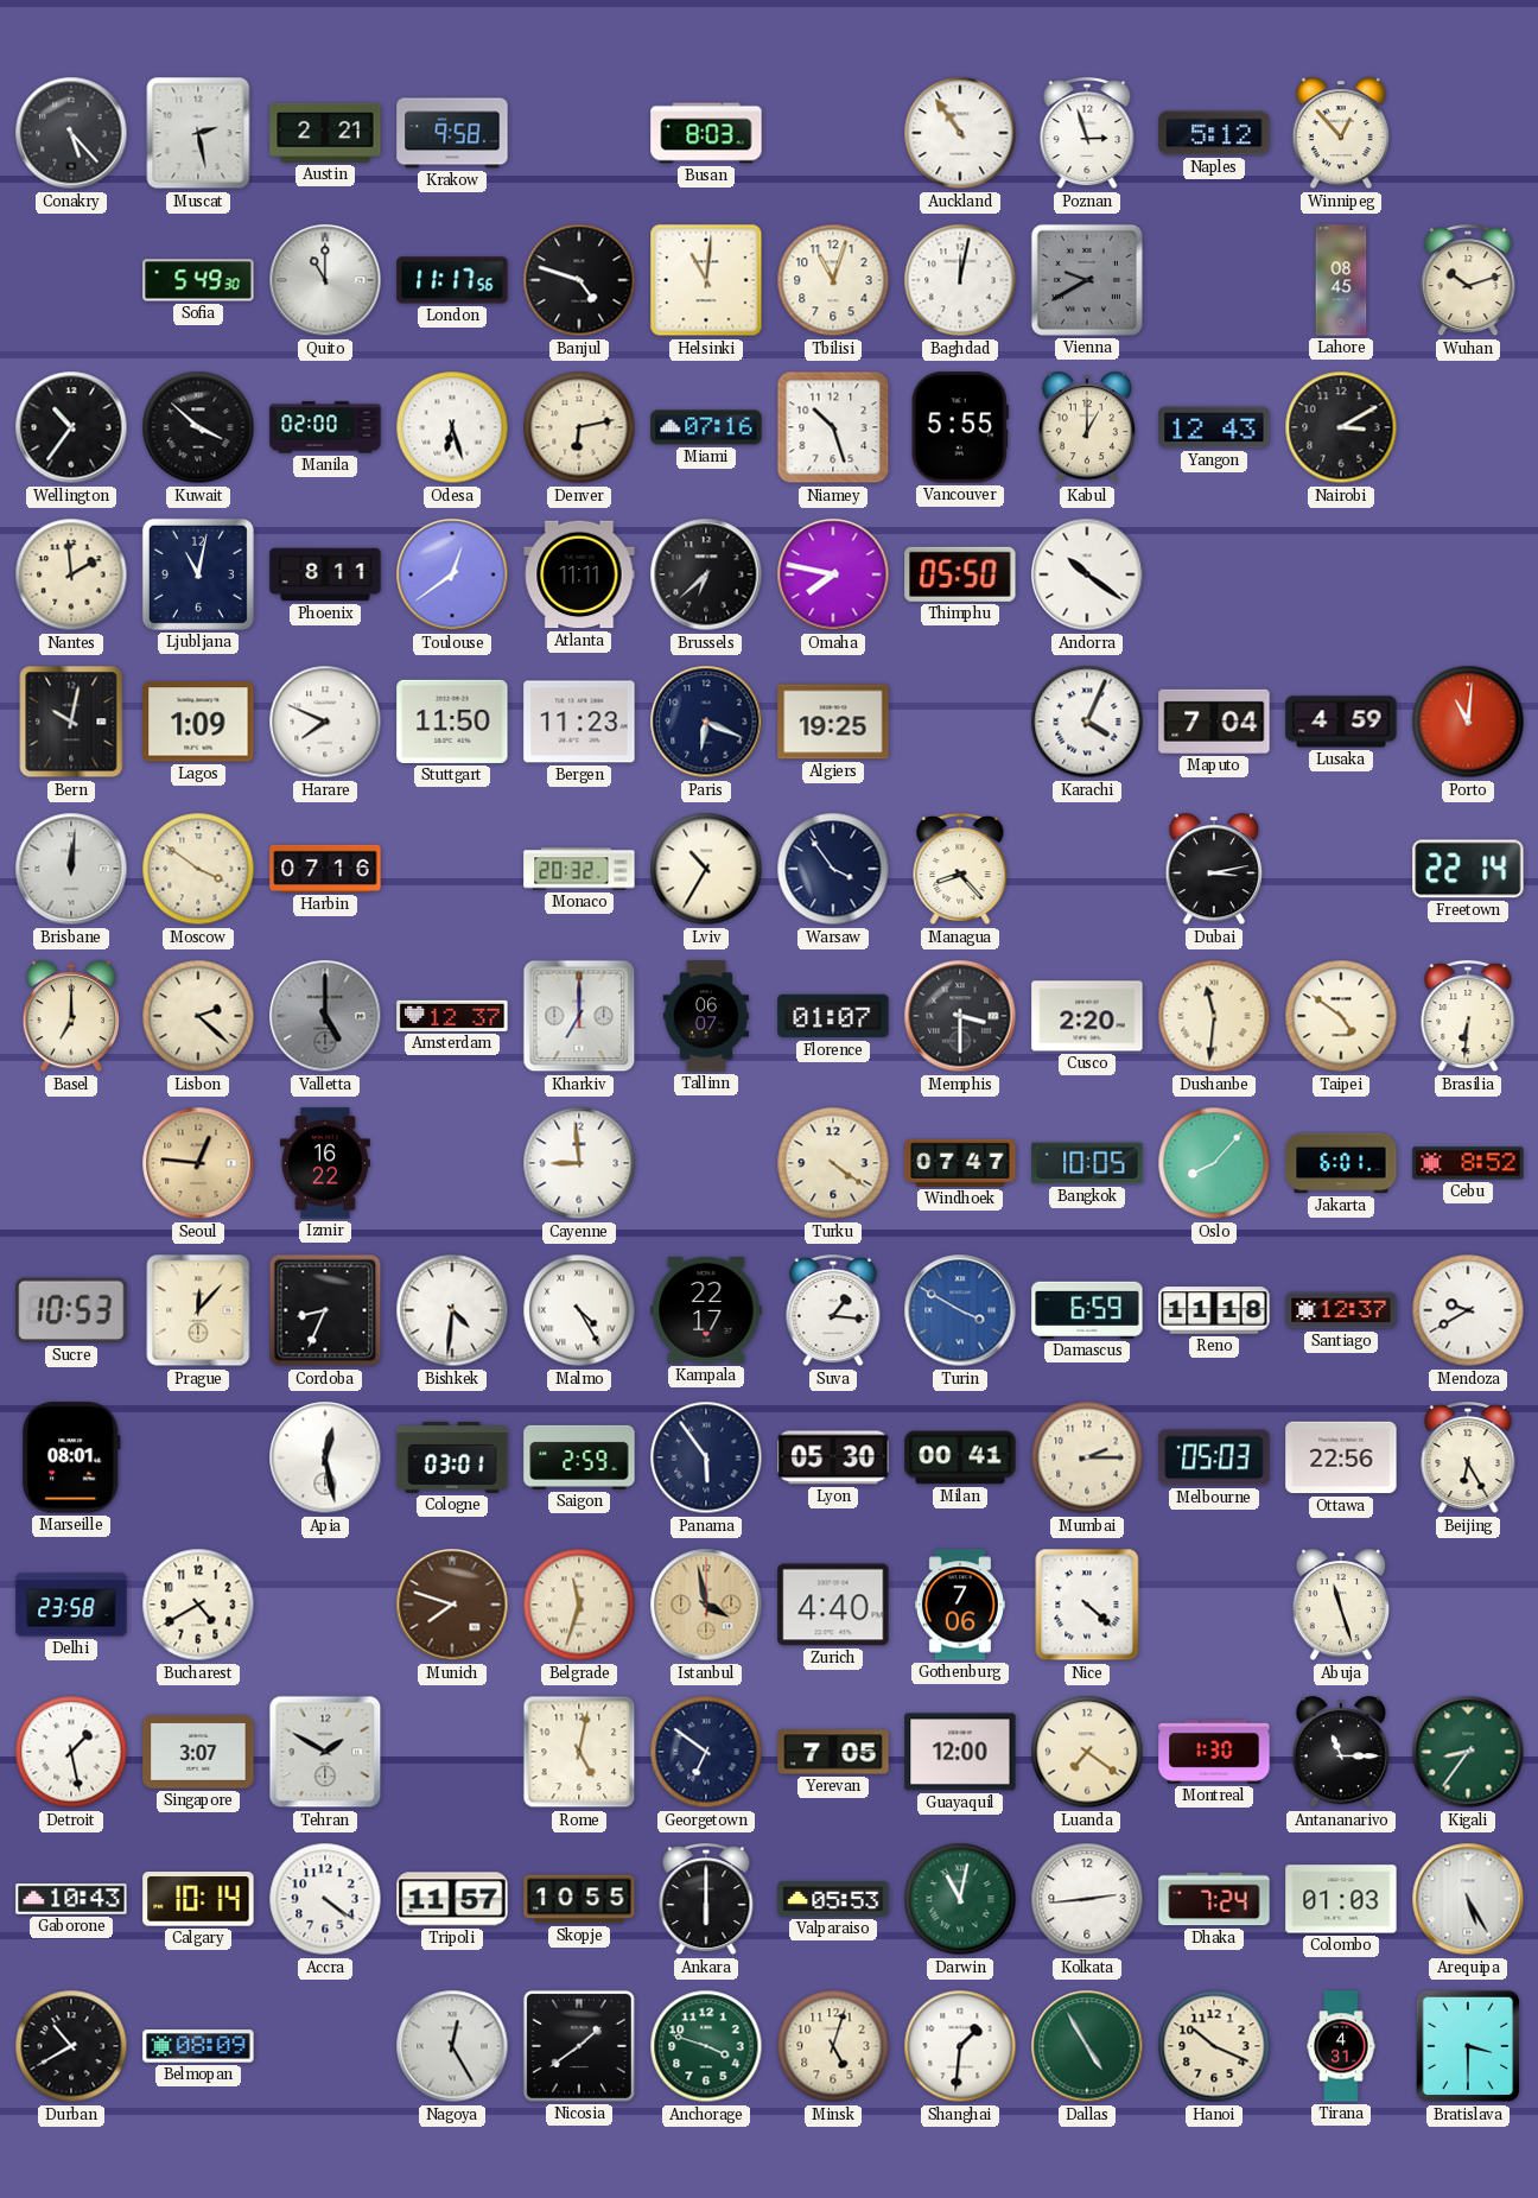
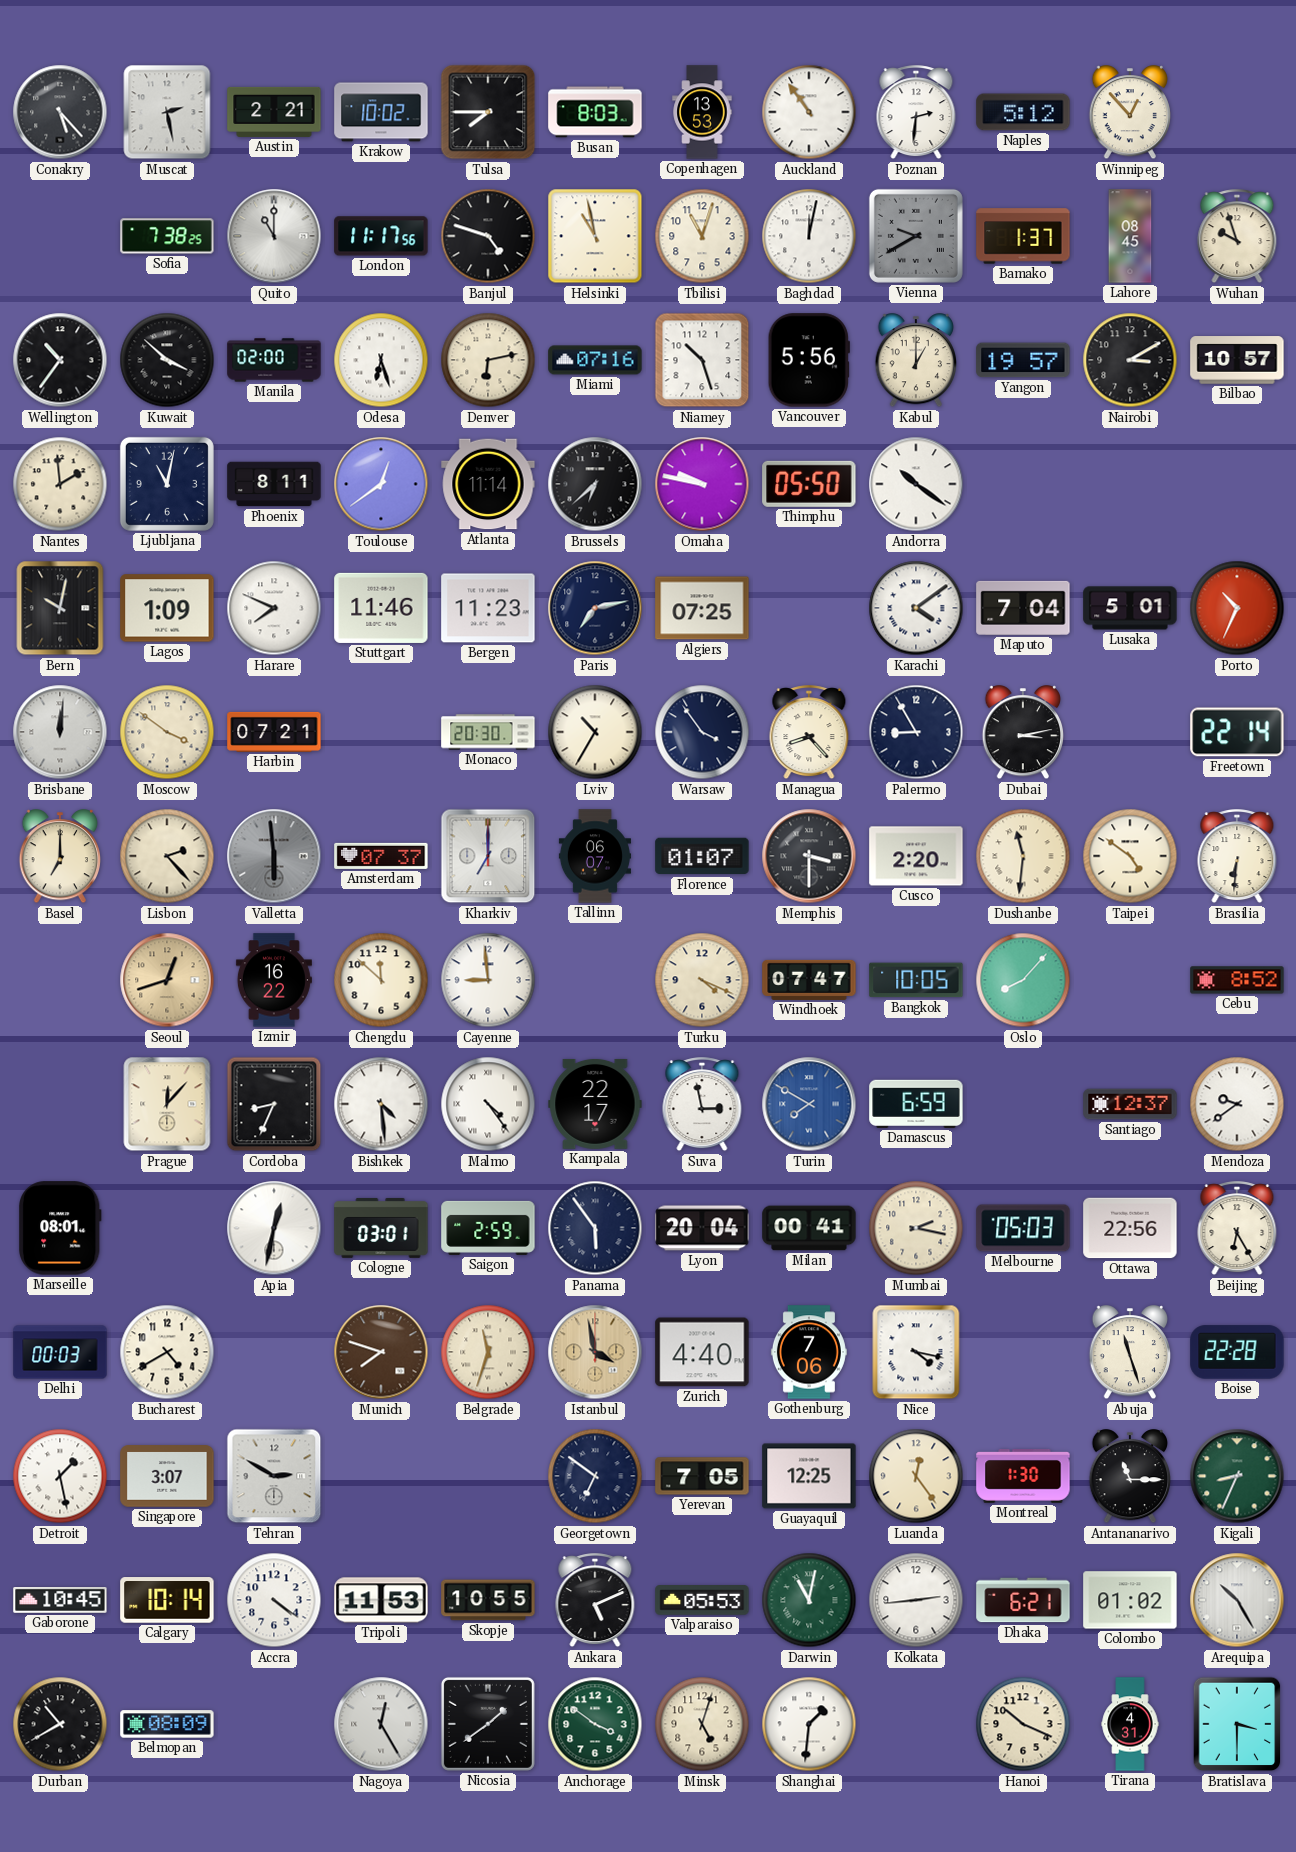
Krakow: 9:58 -> 10:02 (381, 112)
Tulsa: none -> 7:45 (488, 112)
Copenhagen: none -> 13:53 (702, 112)
Poznan: 2:57 -> 2:31 (916, 113)
Sofia: 5:49 -> 7:38 (167, 236)
Helsinki: 11:01 -> 10:58 (595, 236)
Bamako: none -> 1:37 (1023, 236)
Wuhan: 10:12 -> 9:57 (1237, 237)
Vancouver: 5:55 -> 5:56 (809, 360)
Yangon: 12:43 -> 19:57 (1023, 360)
Bilbao: none -> 10:57 (1237, 360)
Atlanta: 11:11 -> 11:14 (488, 484)
Omaha: 7:47 -> 9:47 (702, 484)
Stuttgart: 11:50 -> 11:46 (381, 608)
Paris: 6:19 -> 7:13 (595, 608)
Algiers: 19:25 -> 07:25 (702, 608)
Karachi: 4:04 -> 4:09 (916, 608)
Lusaka: 4:59 -> 5:01 (1130, 608)
Porto: 11:01 -> 10:34 (1237, 608)
Harbin: 07:16 -> 07:21 (274, 732)
Monaco: 20:32 -> 20:30 (488, 732)
Palermo: none -> 8:55 (916, 732)
Lisbon: 2:22 -> 2:23 (167, 856)
Valletta: 5:00 -> 5:59 (274, 856)
Amsterdam: 12:37 -> 07:37 (381, 856)
Seoul: 12:46 -> 12:42 (167, 980)
Chengdu: none -> 11:52 (381, 980)
Turku: 4:21 -> 4:19 (702, 980)
Jakarta: 6:01 -> none (1341, 1163)
Sucre: 10:53 -> none (71, 1310)
Bishkek: 4:31 -> 4:29 (381, 1104)
Malmo: 4:25 -> 4:24 (488, 1104)
Suva: 1:16 -> 2:58 (702, 1105)
Turin: 3:50 -> 7:50 (809, 1104)
Reno: 11:18 -> none (1214, 1310)
Mendoza: 9:40 -> 9:39 (1237, 1104)
Apia: 12:28 -> 12:32 (274, 1228)
Lyon: 05:30 -> 20:04 (702, 1228)
Mumbai: 2:15 -> 2:17 (916, 1228)
Delhi: 23:58 -> 00:03 (60, 1352)
Nice: 4:22 -> 4:17 (916, 1352)
Boise: none -> 22:28 (1237, 1352)
Tehran: 1:50 -> 2:50 (274, 1476)
Rome: 5:02 -> none (579, 1752)
Guayaquil: 12:00 -> 12:25 (809, 1476)
Luanda: 7:21 -> 12:24 (916, 1476)
Kigali: 8:36 -> 8:34 (1237, 1476)
Gaborone: 10:43 -> 10:45 (60, 1601)
Tripoli: 11:57 -> 11:53 (381, 1600)
Ankara: 6:00 -> 5:11 (595, 1601)
Dhaka: 7:24 -> 6:21 (1023, 1600)
Colombo: 01:03 -> 01:02 (1130, 1600)
Arequipa: 5:25 -> 10:25 (1237, 1600)
Anchorage: 3:48 -> 3:51 (595, 1724)
Dallas: 4:55 -> none (1087, 2046)
